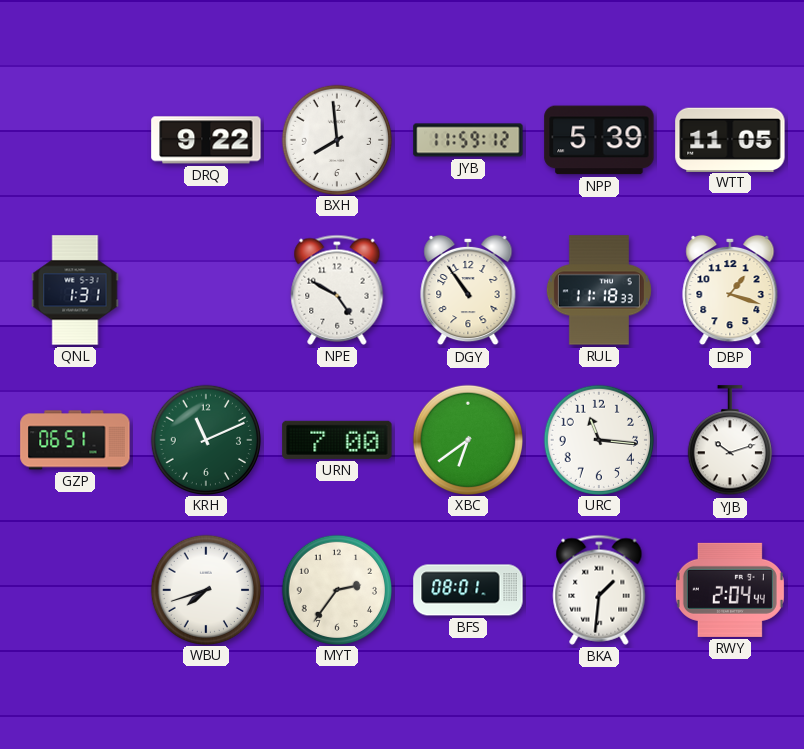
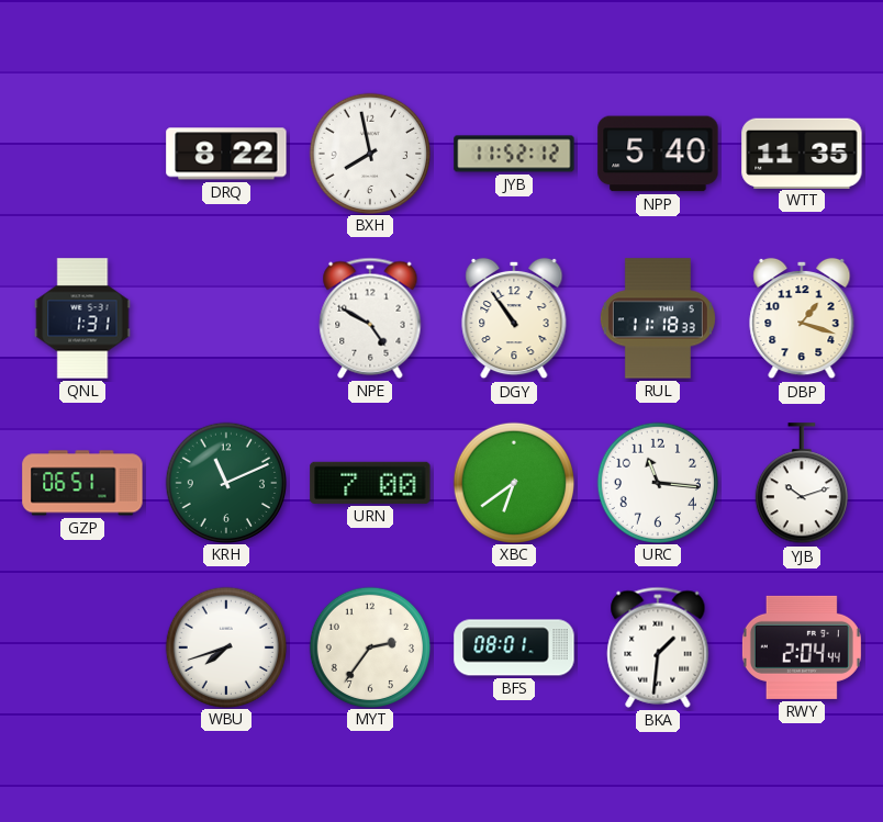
DRQ: 9:22 -> 8:22 (226, 154)
BXH: 7:59 -> 7:58 (369, 153)
JYB: 11:59 -> 11:52 (514, 154)
NPP: 5:39 -> 5:40 (658, 154)
WTT: 11:05 -> 11:35 (802, 153)
